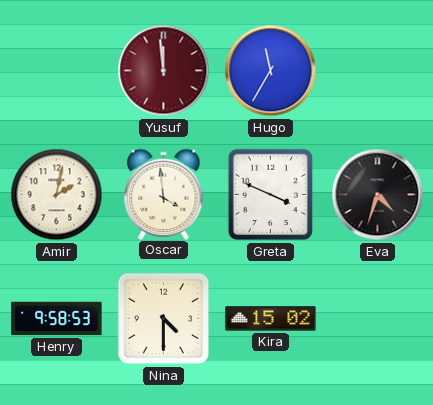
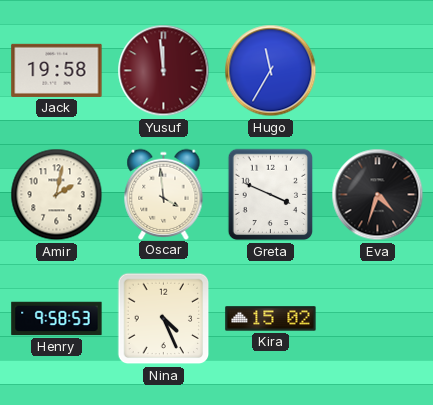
Jack: none -> 19:58 (57, 70)
Nina: 4:30 -> 4:26 (164, 319)
